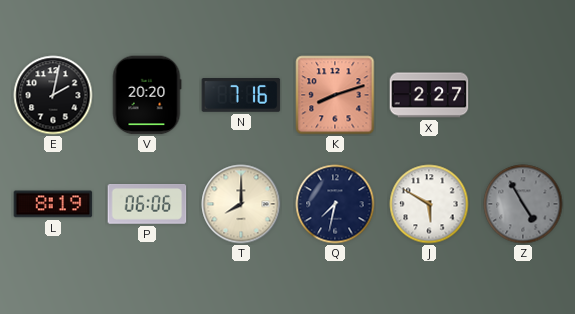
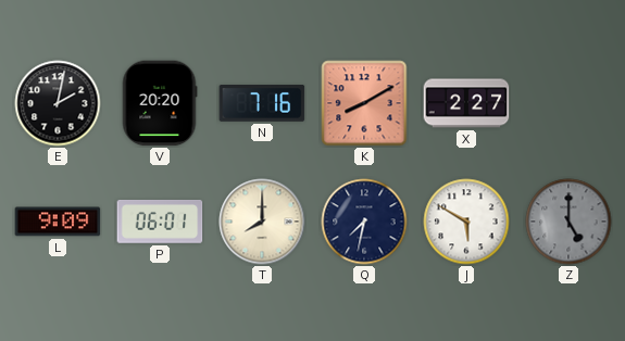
K: 8:12 -> 8:10 (364, 103)
L: 8:19 -> 9:09 (58, 222)
P: 06:06 -> 06:01 (160, 223)
Z: 4:55 -> 5:00 (568, 222)
